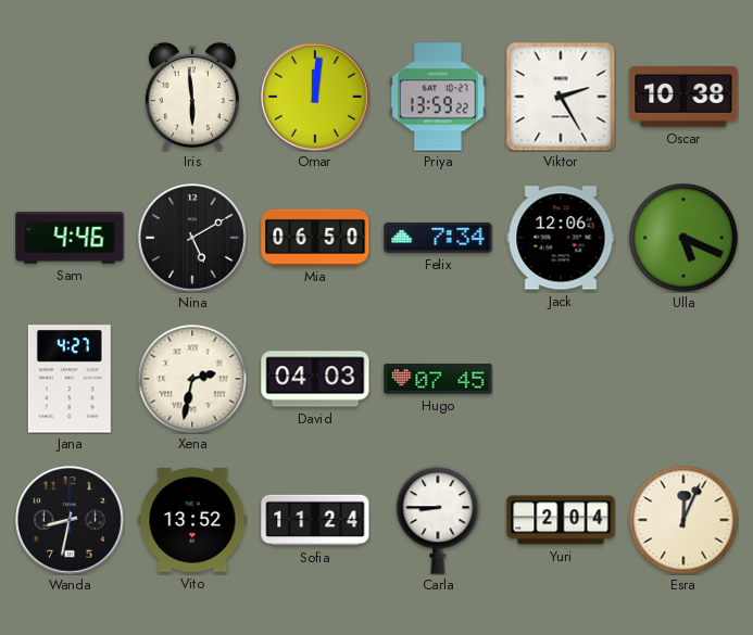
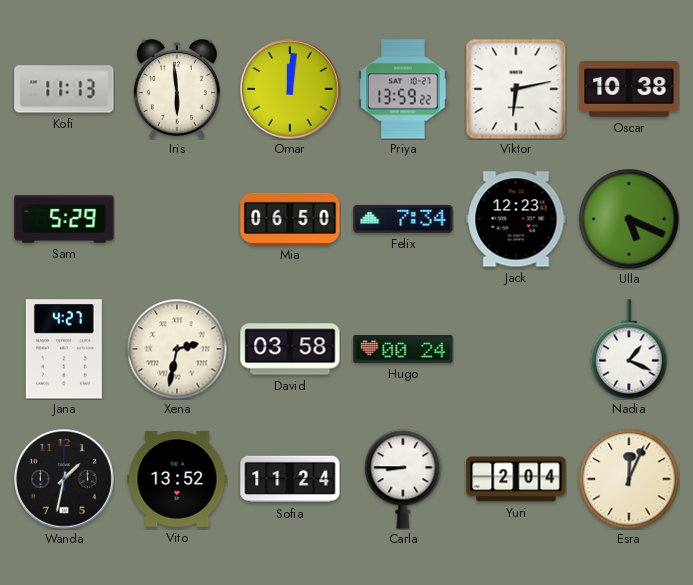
Kofi: none -> 11:13 (64, 89)
Viktor: 2:25 -> 6:13 (516, 89)
Sam: 4:46 -> 5:29 (64, 219)
Nina: 5:10 -> none (192, 238)
Jack: 12:06 -> 12:23 (516, 219)
David: 04:03 -> 03:58 (290, 349)
Hugo: 07:45 -> 00:24 (403, 350)
Nadia: none -> 1:19 (629, 349)
Wanda: 8:32 -> 1:32 (64, 479)
